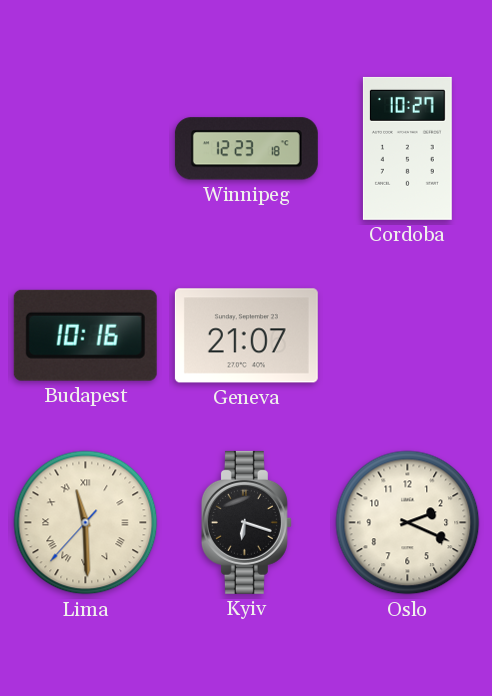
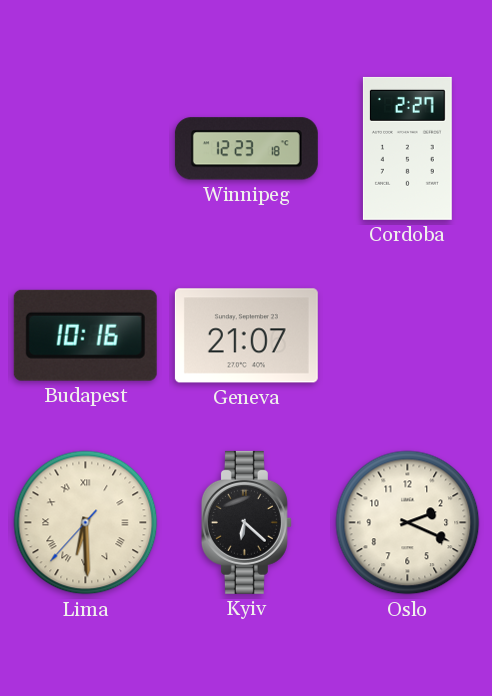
Cordoba: 10:27 -> 2:27 (407, 148)
Lima: 11:29 -> 6:29 (86, 523)
Kyiv: 6:18 -> 6:22 (246, 522)
